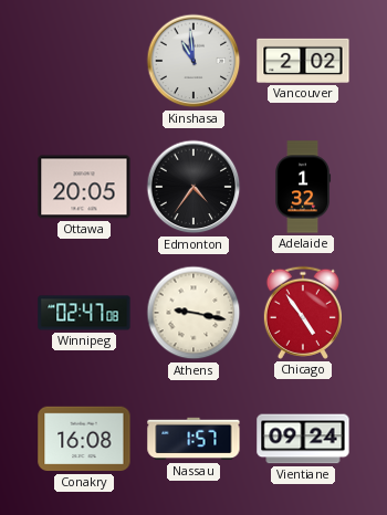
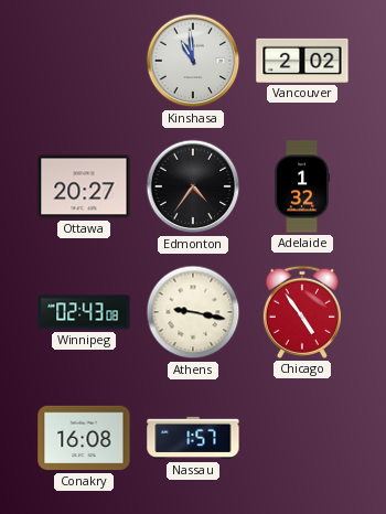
Ottawa: 20:05 -> 20:27 (84, 186)
Winnipeg: 02:47 -> 02:43 (84, 312)
Vientiane: 09:24 -> none (303, 439)
